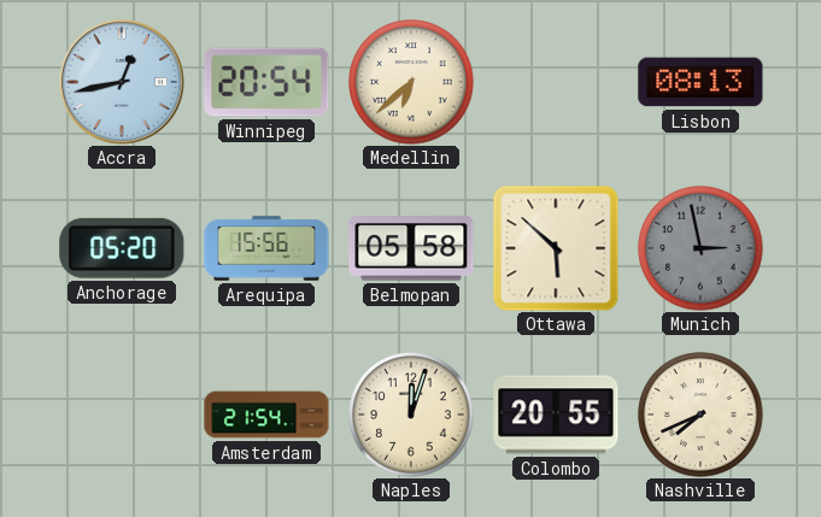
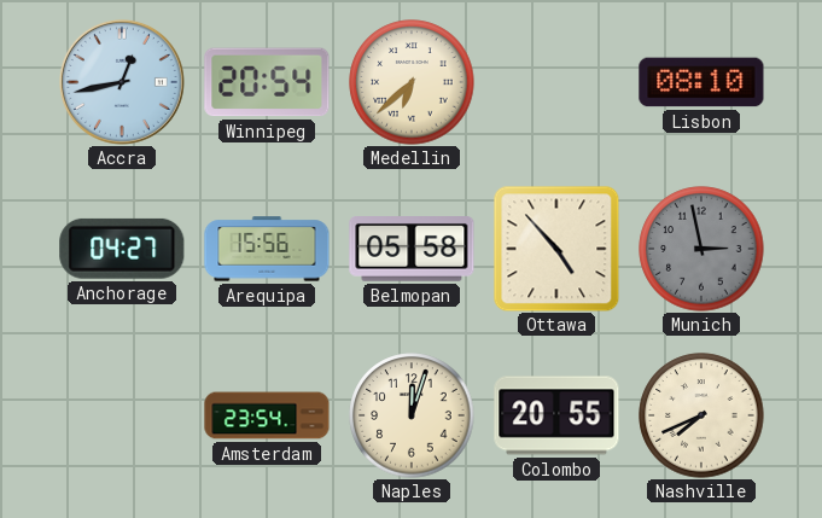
Lisbon: 08:13 -> 08:10 (701, 82)
Anchorage: 05:20 -> 04:27 (122, 249)
Ottawa: 5:52 -> 4:53 (556, 249)
Amsterdam: 21:54 -> 23:54 (267, 415)
